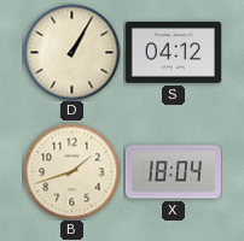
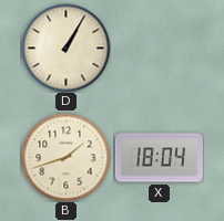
S: 04:12 -> none (173, 53)
